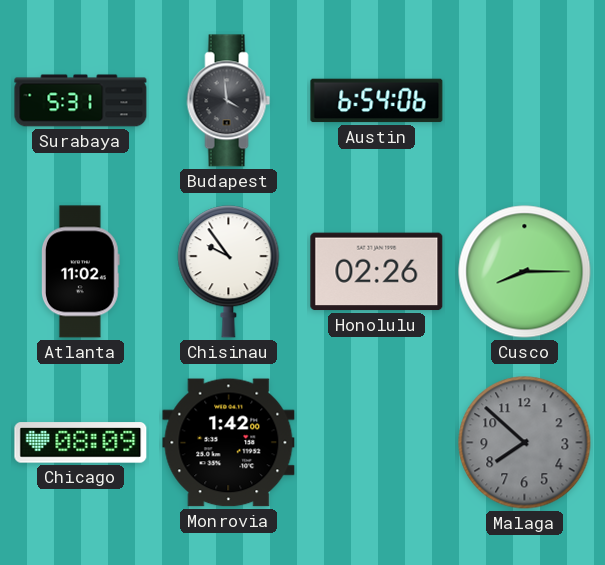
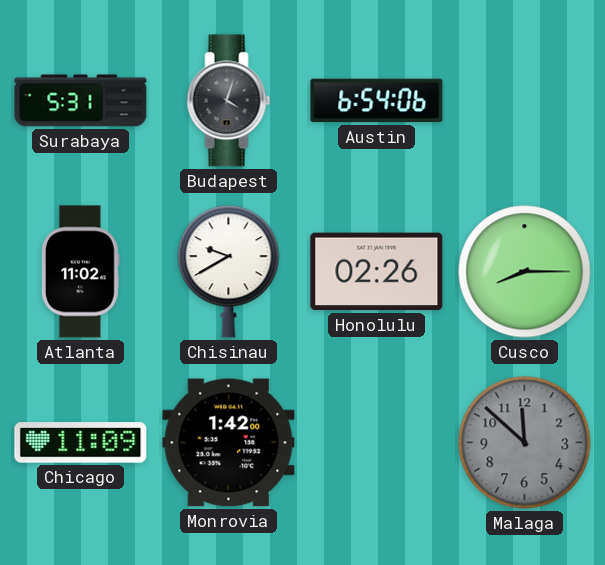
Budapest: 3:59 -> 4:03 (229, 101)
Chisinau: 9:54 -> 9:40 (229, 272)
Chicago: 08:09 -> 11:09 (81, 443)
Malaga: 7:52 -> 11:52 (525, 443)
